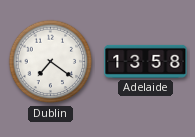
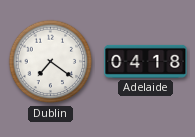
Adelaide: 13:58 -> 04:18 (146, 61)
